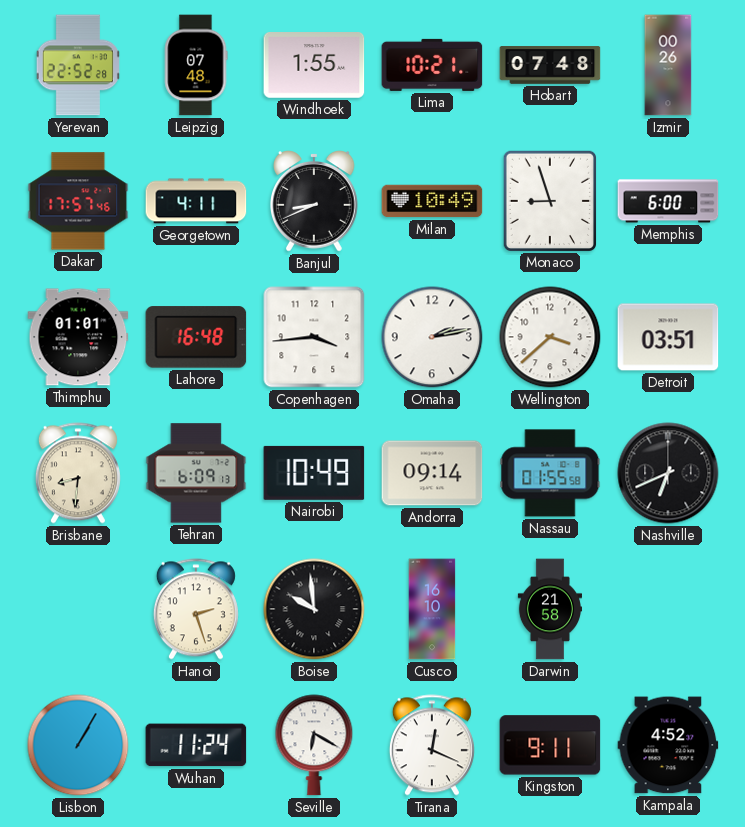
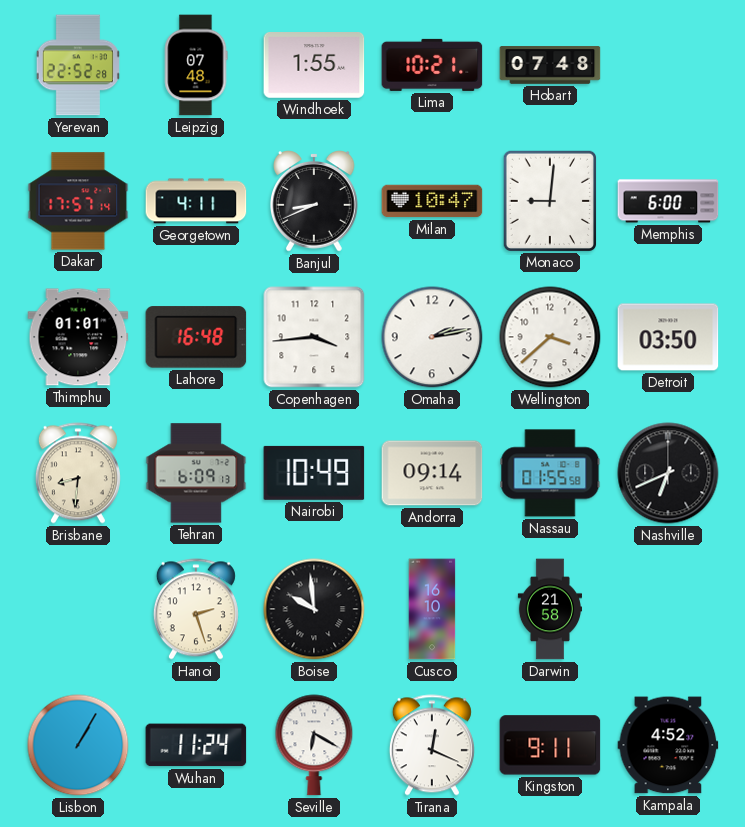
Izmir: 00:26 -> none (668, 65)
Dakar: 17:57:46 -> 17:57:14 (78, 201)
Milan: 10:49 -> 10:47 (432, 201)
Monaco: 8:57 -> 9:01 (549, 200)
Detroit: 03:51 -> 03:50 (668, 337)
